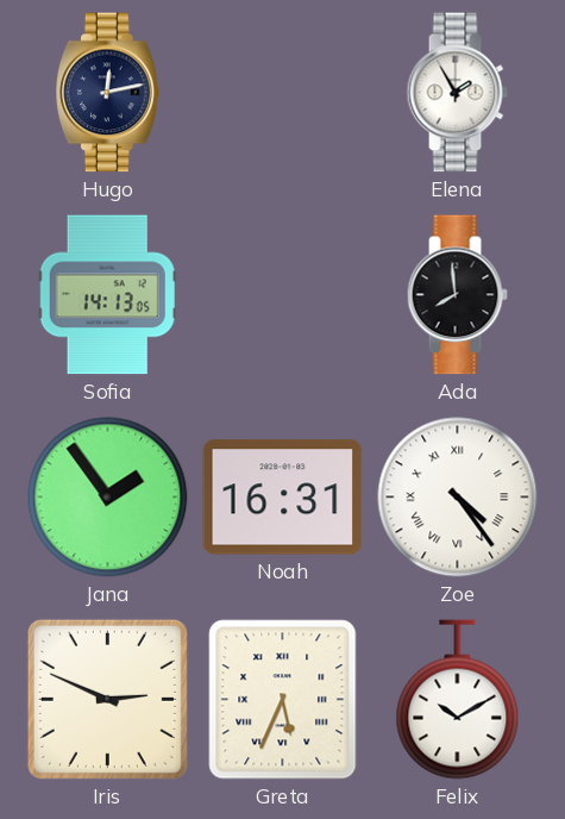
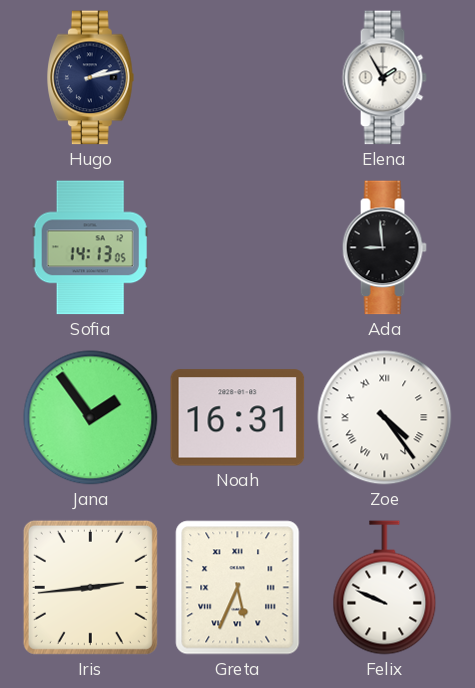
Hugo: 12:13 -> 2:13 (91, 78)
Ada: 7:59 -> 8:59 (384, 248)
Iris: 2:49 -> 2:44 (90, 587)
Felix: 10:10 -> 9:49 (385, 588)
